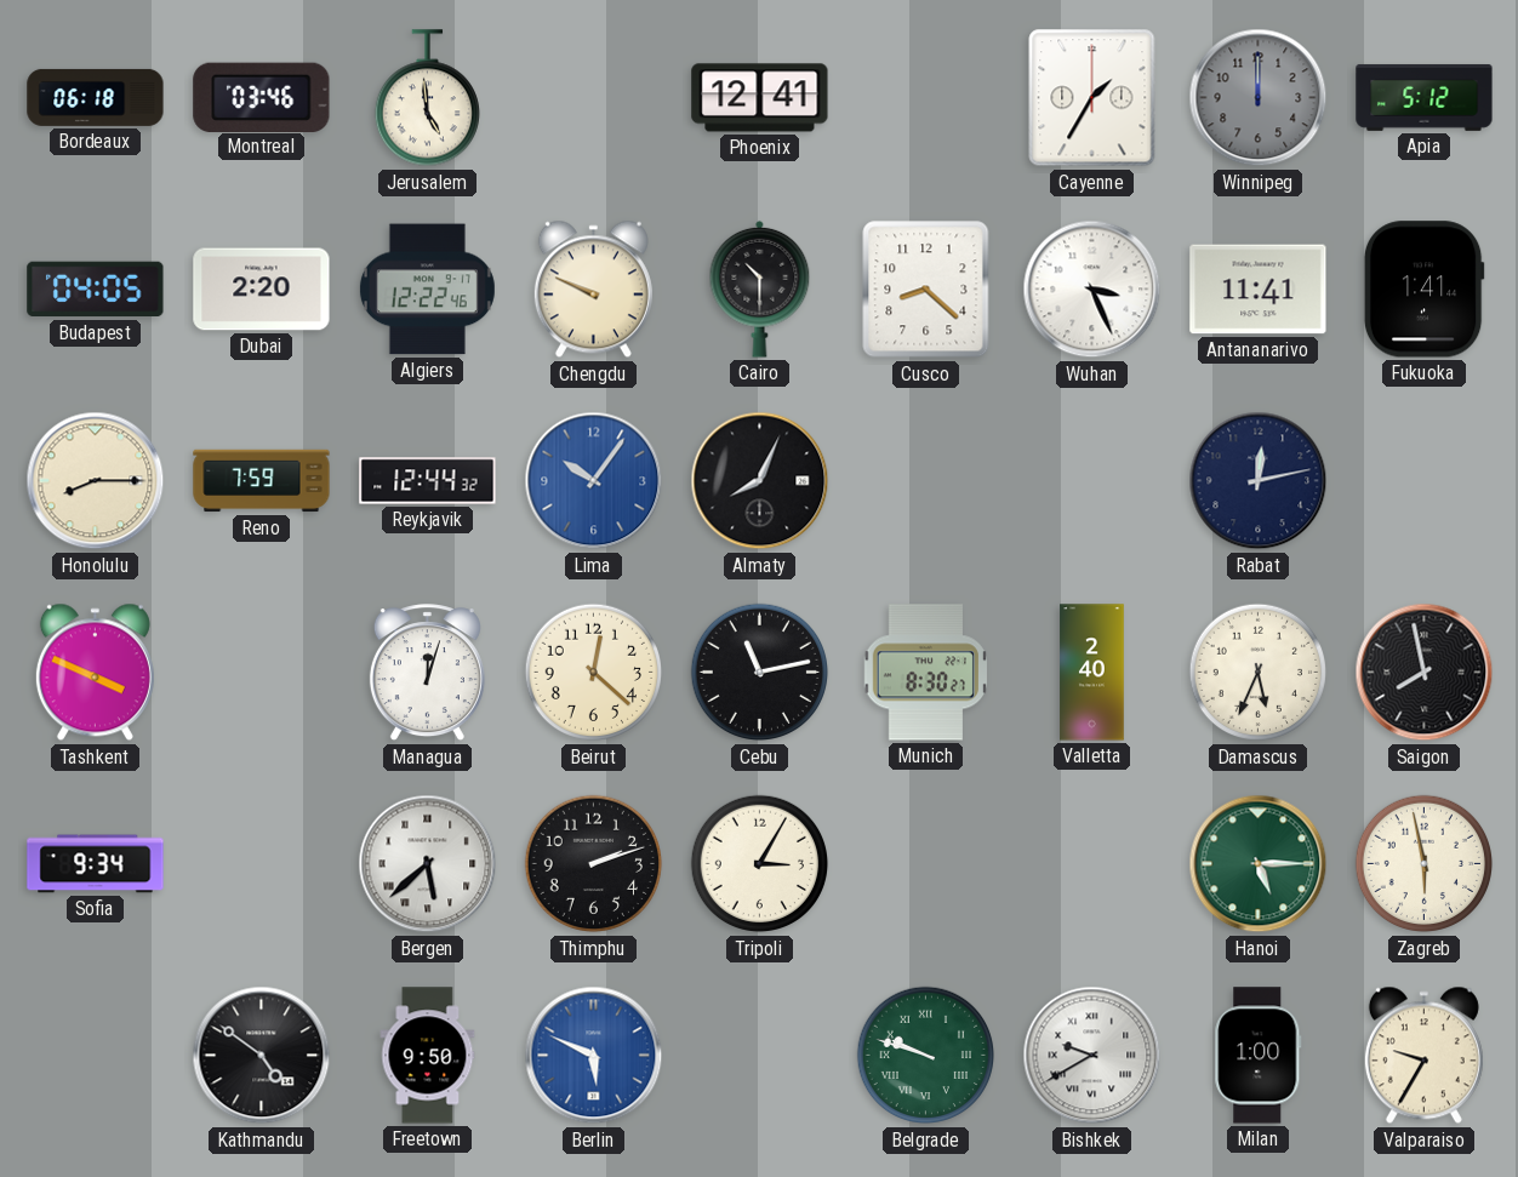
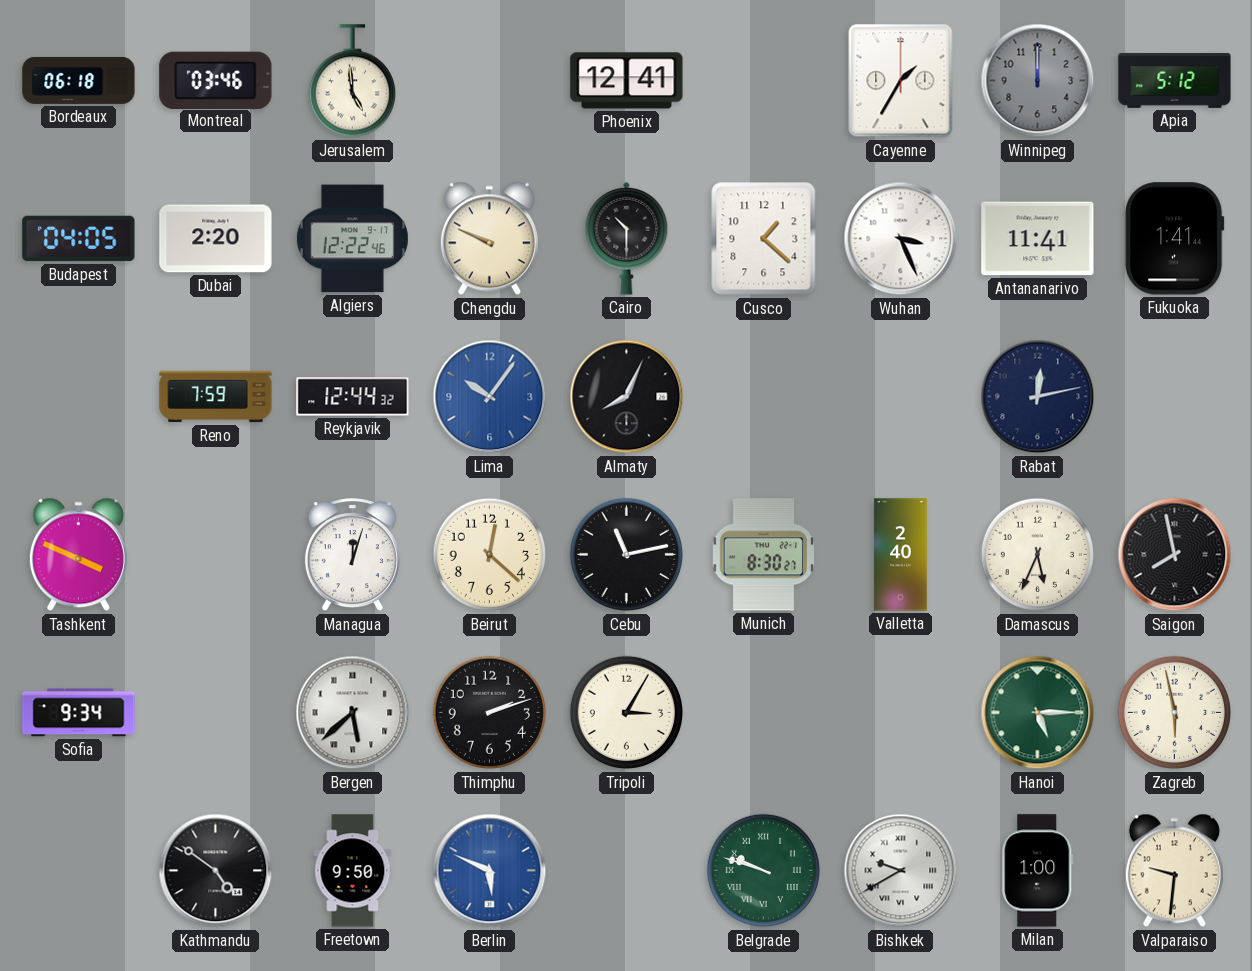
Cusco: 8:22 -> 1:22 (764, 239)
Honolulu: 8:15 -> none (96, 481)
Valparaiso: 9:35 -> 9:31 (1174, 871)
